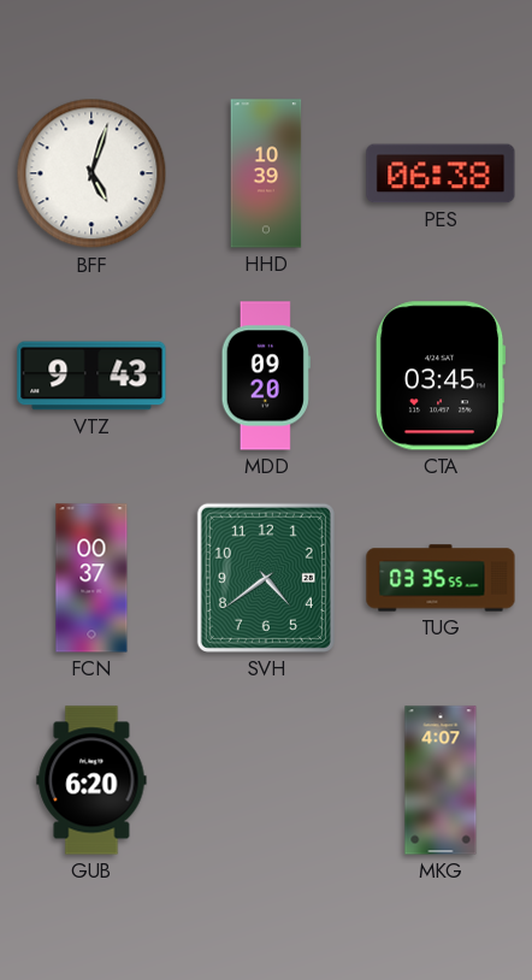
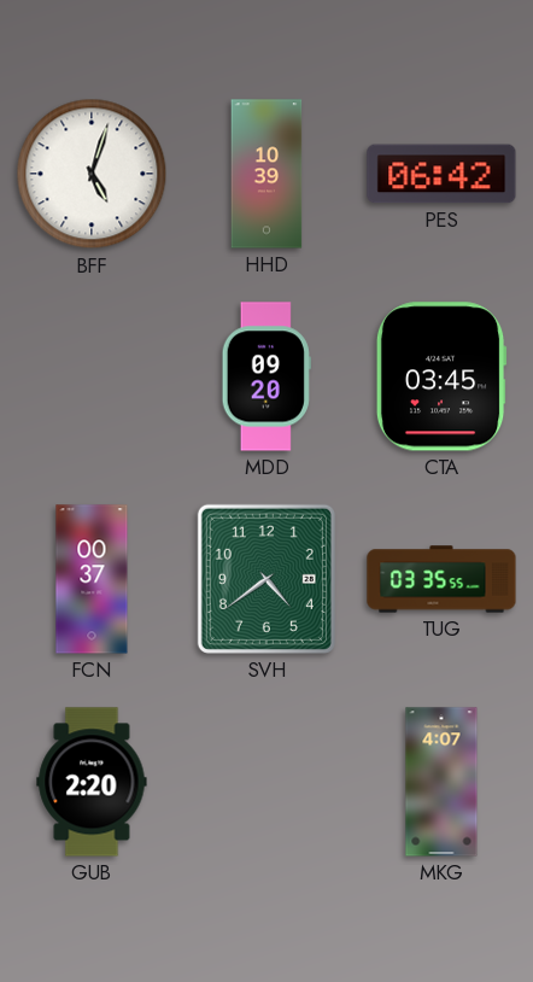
PES: 06:38 -> 06:42 (441, 174)
VTZ: 9:43 -> none (91, 376)
GUB: 6:20 -> 2:20 (92, 782)
